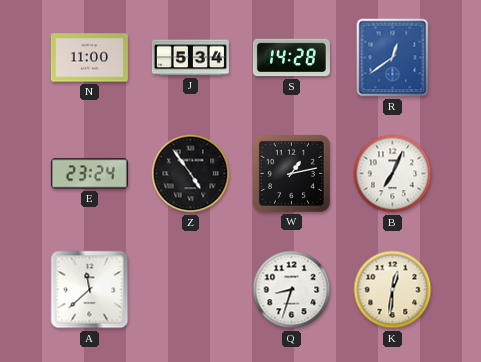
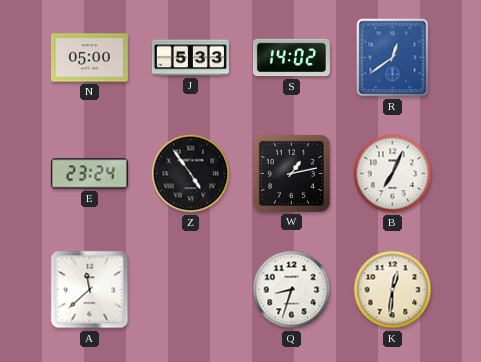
N: 11:00 -> 05:00 (89, 58)
J: 5:34 -> 5:33 (190, 58)
S: 14:28 -> 14:02 (291, 58)
